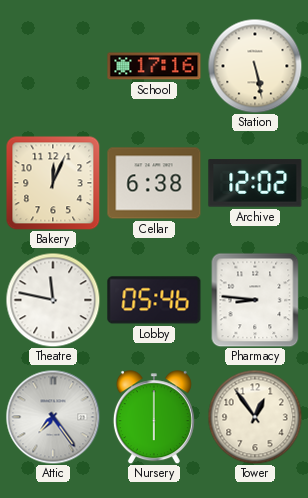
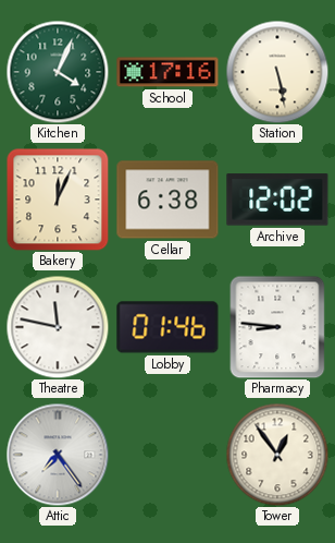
Kitchen: none -> 4:04 (58, 72)
Lobby: 05:46 -> 01:46 (167, 327)
Nursery: 6:00 -> none (154, 417)
